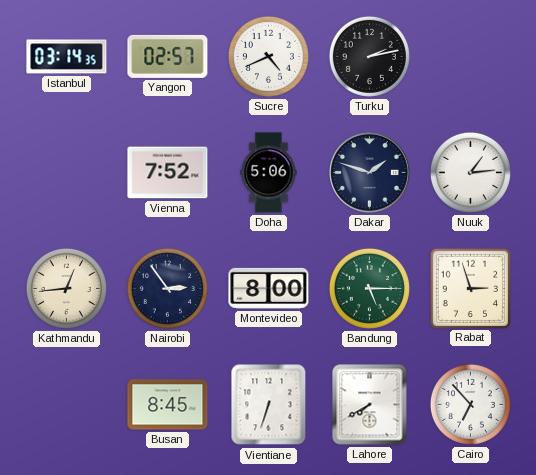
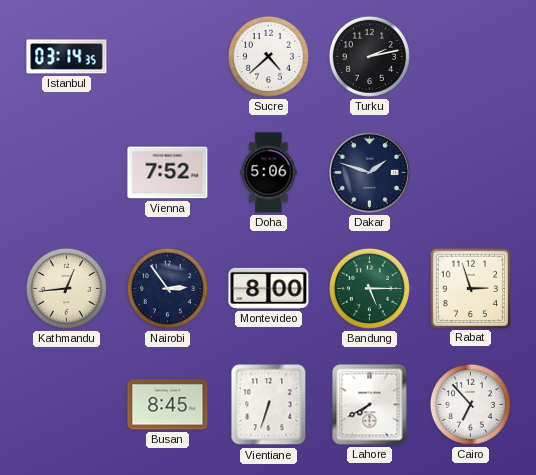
Yangon: 02:57 -> none (168, 56)
Sucre: 4:41 -> 4:38 (268, 56)
Nuuk: 1:14 -> none (470, 172)
